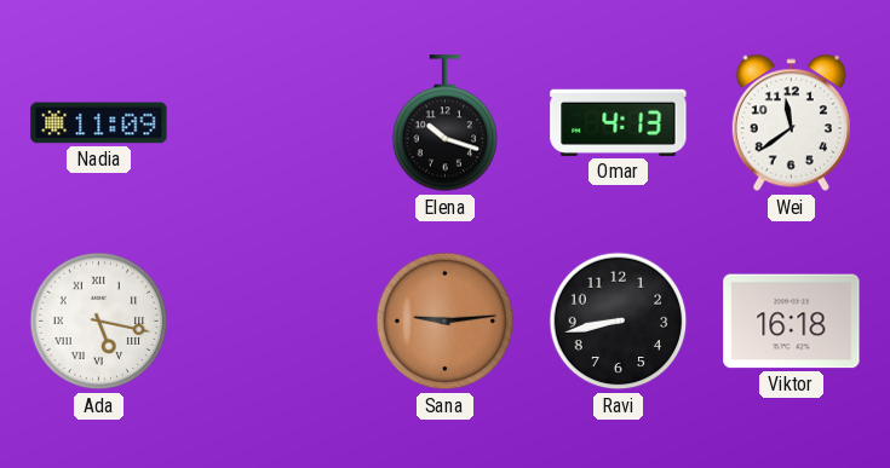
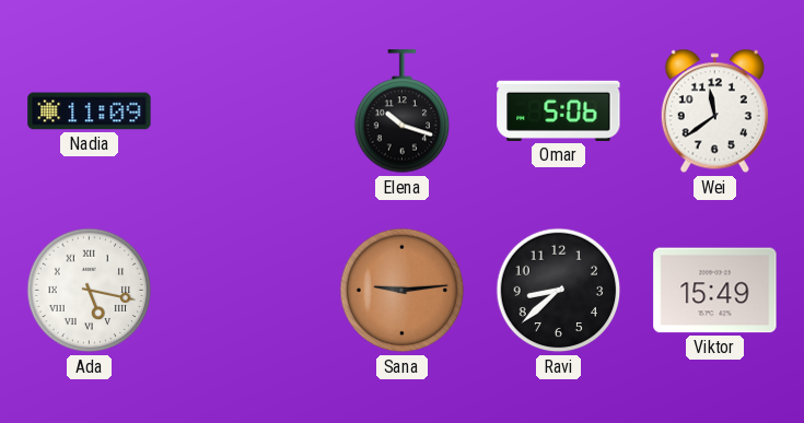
Omar: 4:13 -> 5:06 (559, 110)
Ravi: 8:43 -> 8:38 (559, 291)
Viktor: 16:18 -> 15:49 (715, 291)
